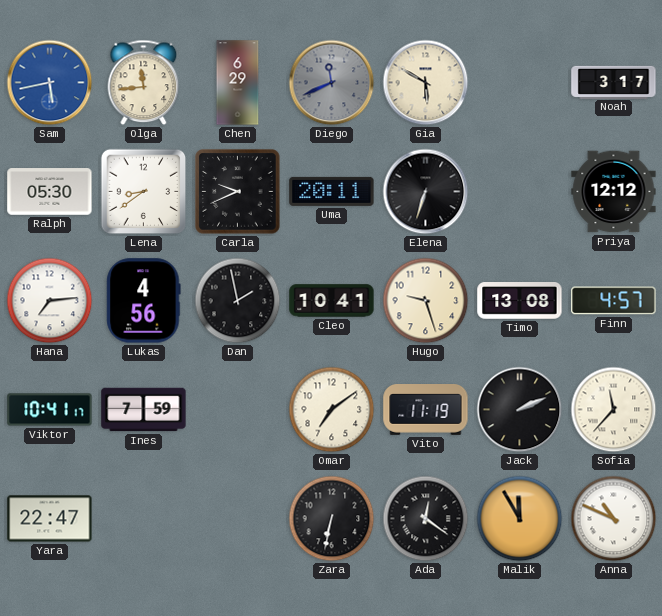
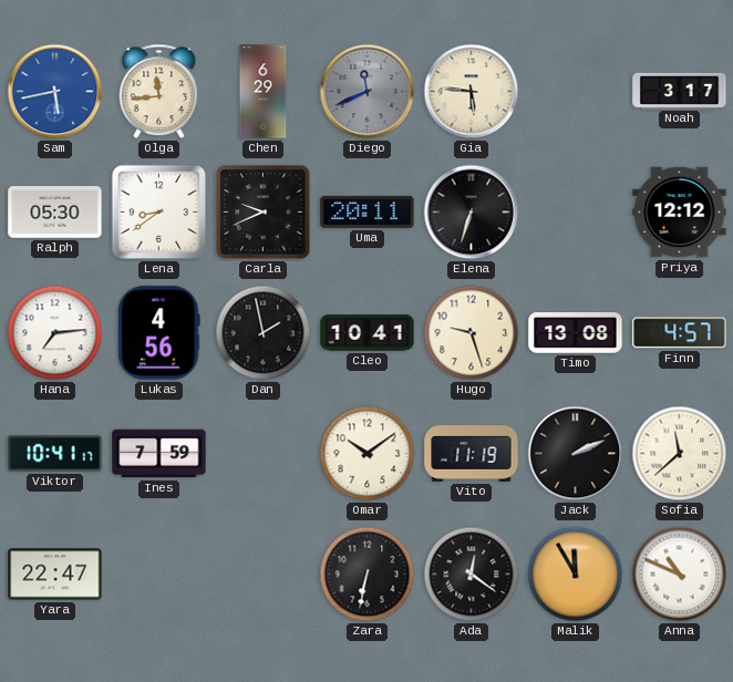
Gia: 5:50 -> 5:46 (472, 92)
Omar: 7:09 -> 10:09 (368, 454)
Sofia: 11:37 -> 11:38 (680, 454)
